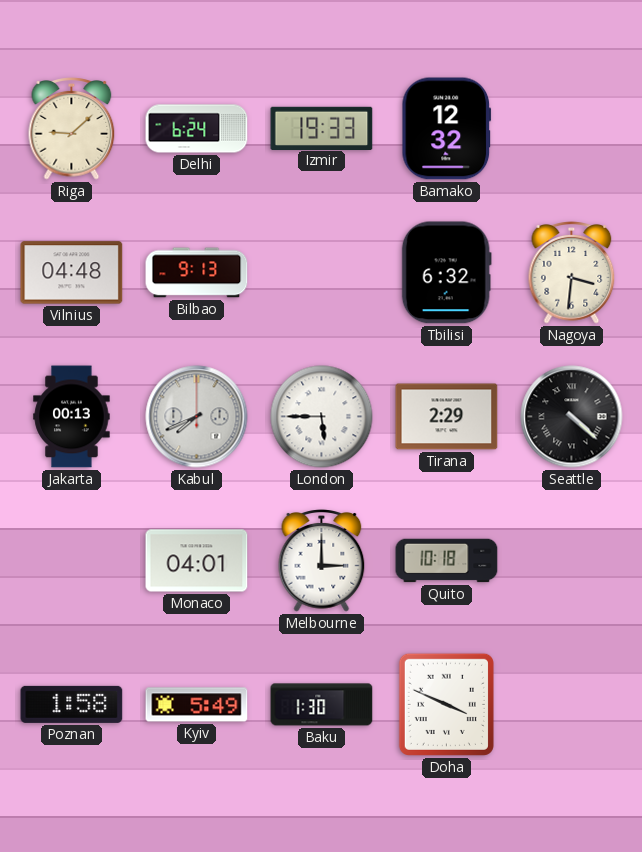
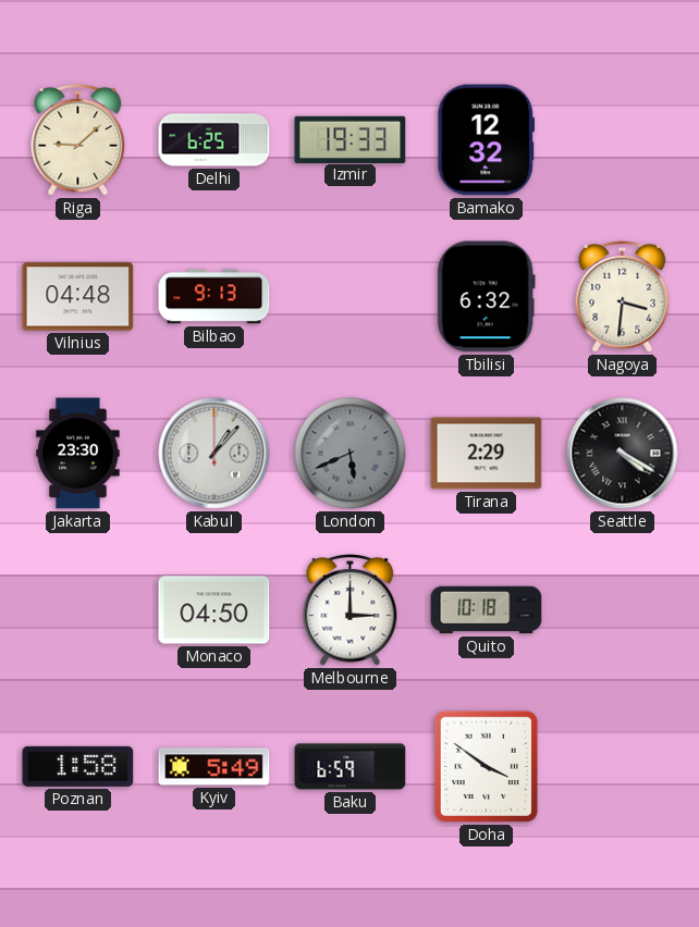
Delhi: 6:24 -> 6:25 (214, 140)
Jakarta: 00:13 -> 23:30 (78, 454)
Kabul: 7:41 -> 1:07 (214, 454)
London: 5:45 -> 5:41 (351, 454)
London dial: white -> grey (351, 454)
Seattle: 4:22 -> 4:20 (623, 454)
Monaco: 04:01 -> 04:50 (214, 610)
Baku: 1:30 -> 6:59 (351, 767)
Doha: 3:49 -> 3:51 (486, 766)
